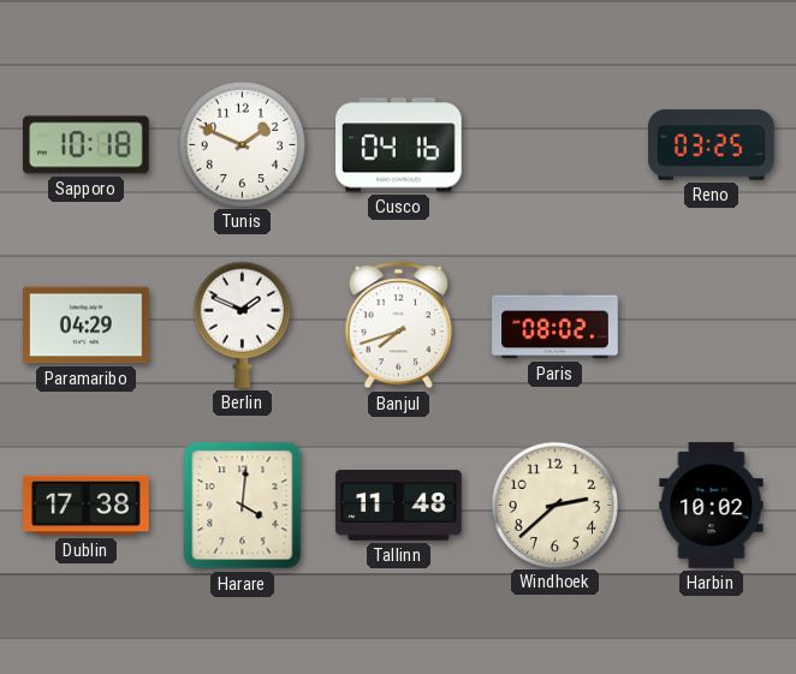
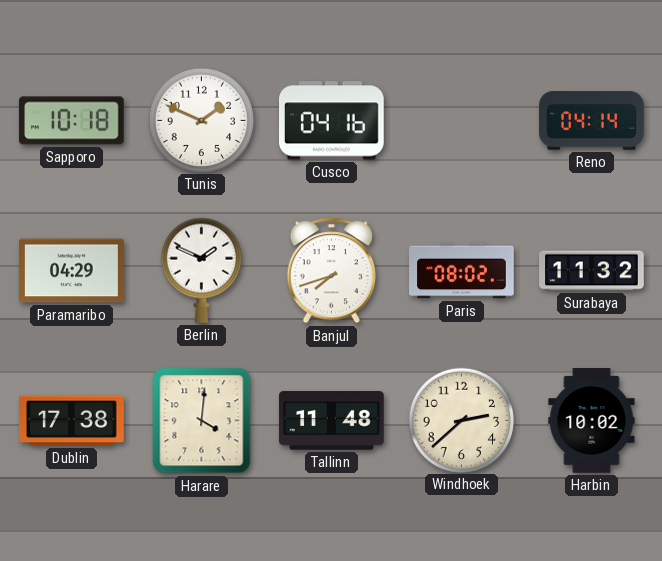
Reno: 03:25 -> 04:14 (592, 121)
Surabaya: none -> 11:32 (592, 271)
